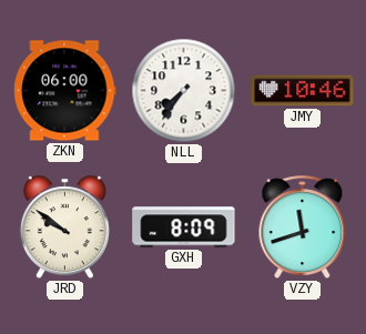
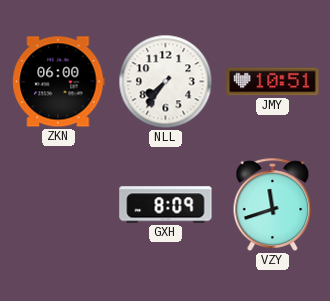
JMY: 10:46 -> 10:51 (273, 82)
JRD: 9:51 -> none (64, 227)
